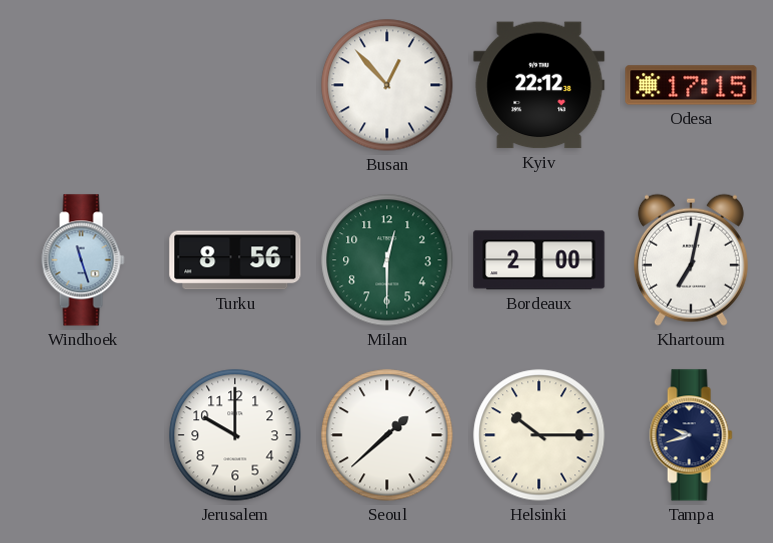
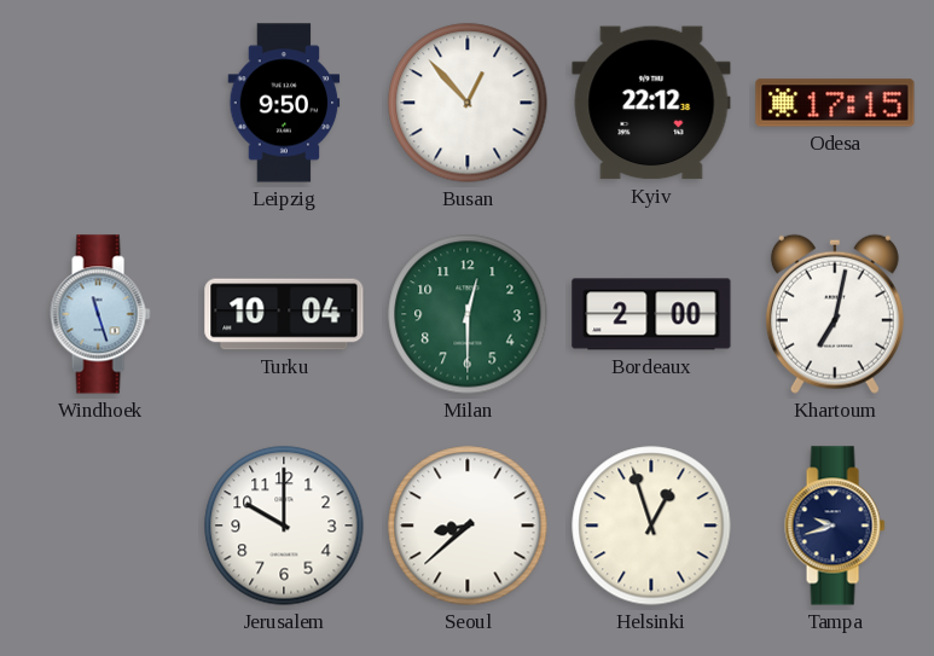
Leipzig: none -> 9:50 (284, 103)
Turku: 8:56 -> 10:04 (284, 314)
Seoul: 1:38 -> 8:38 (468, 526)
Helsinki: 10:15 -> 12:57 (651, 526)
